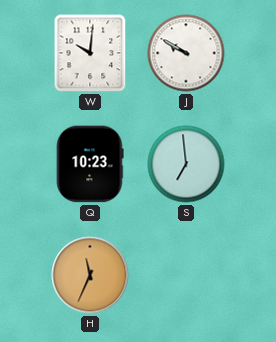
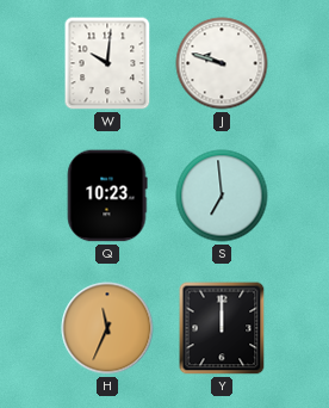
J: 9:50 -> 9:48 (222, 63)
Y: none -> 12:00 (222, 328)
